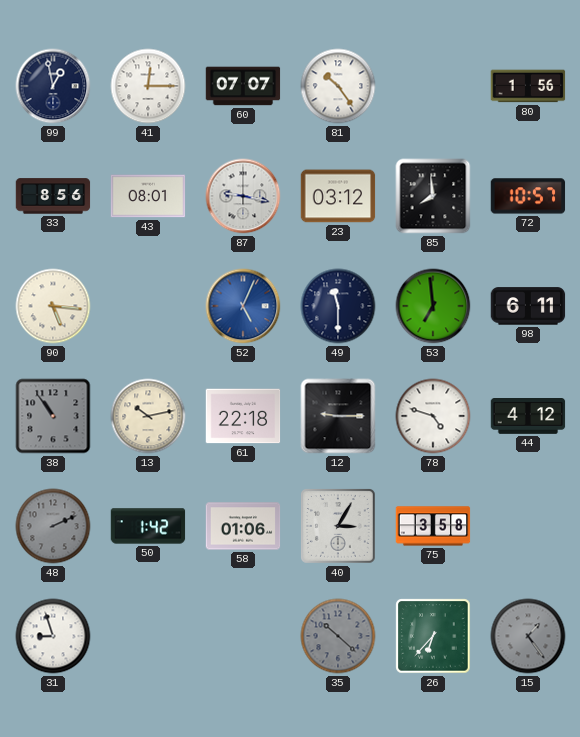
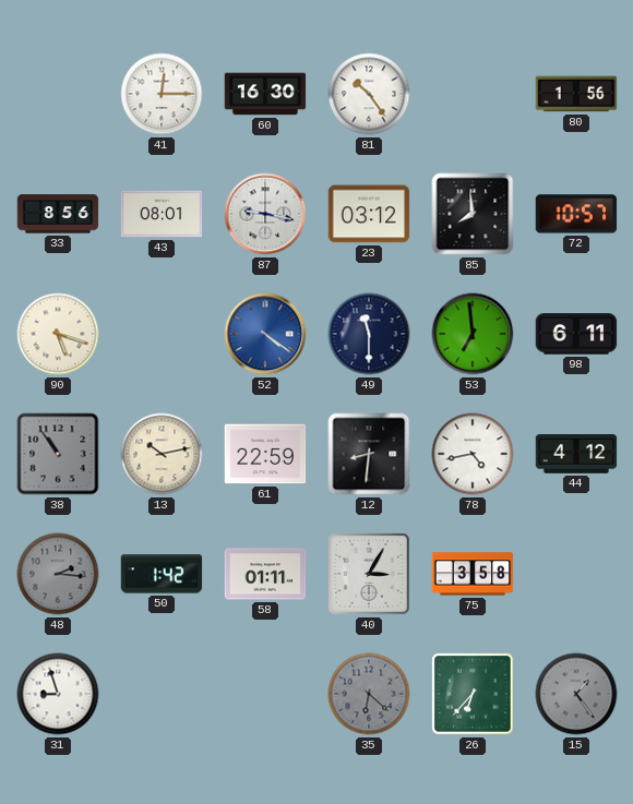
99: 12:58 -> none (53, 86)
60: 07:07 -> 16:30 (265, 94)
90: 5:16 -> 5:18 (58, 334)
52: 5:04 -> 4:21 (265, 334)
61: 22:18 -> 22:59 (265, 454)
12: 9:15 -> 8:31 (369, 454)
78: 4:48 -> 4:43 (473, 454)
48: 2:11 -> 2:16 (58, 574)
58: 01:06 -> 01:11 (265, 574)
35: 10:22 -> 6:22 (369, 694)
